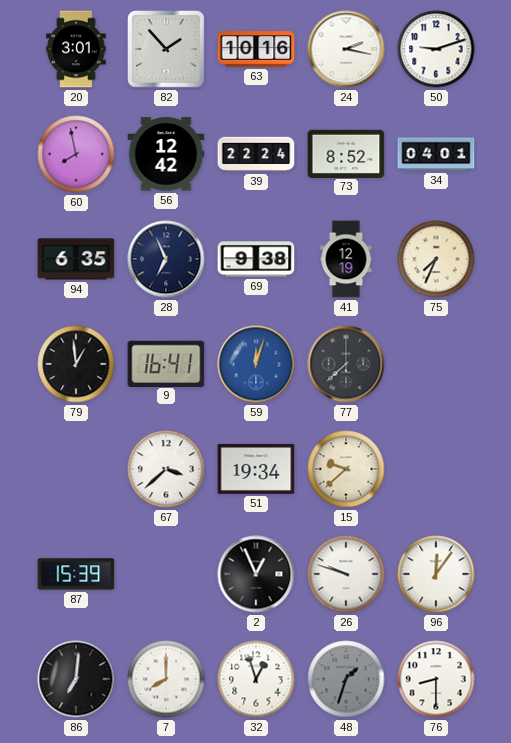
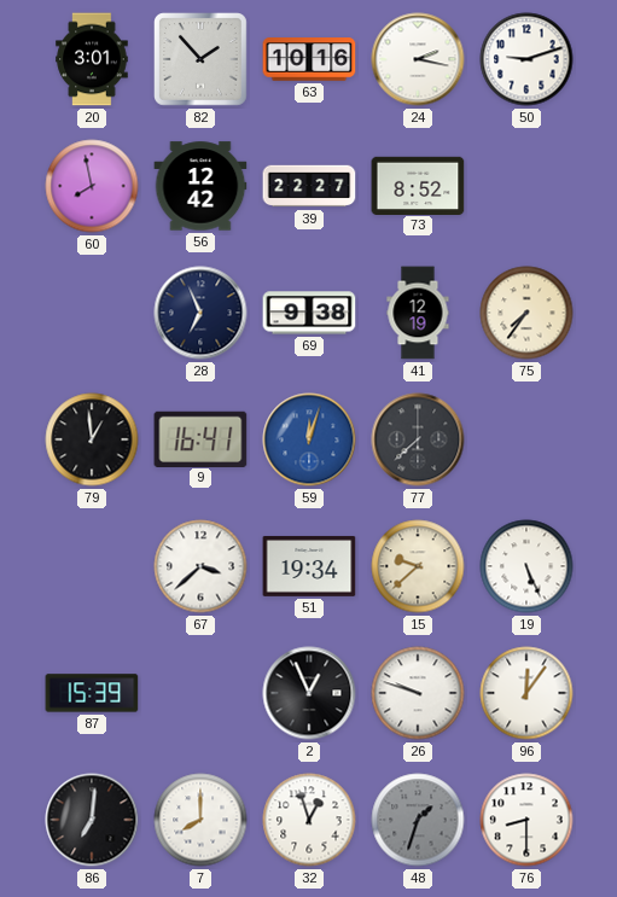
39: 22:24 -> 22:27 (309, 186)
34: 04:01 -> none (436, 154)
94: 6:35 -> none (76, 259)
75: 7:34 -> 7:36 (526, 313)
19: none -> 5:26 (526, 566)
